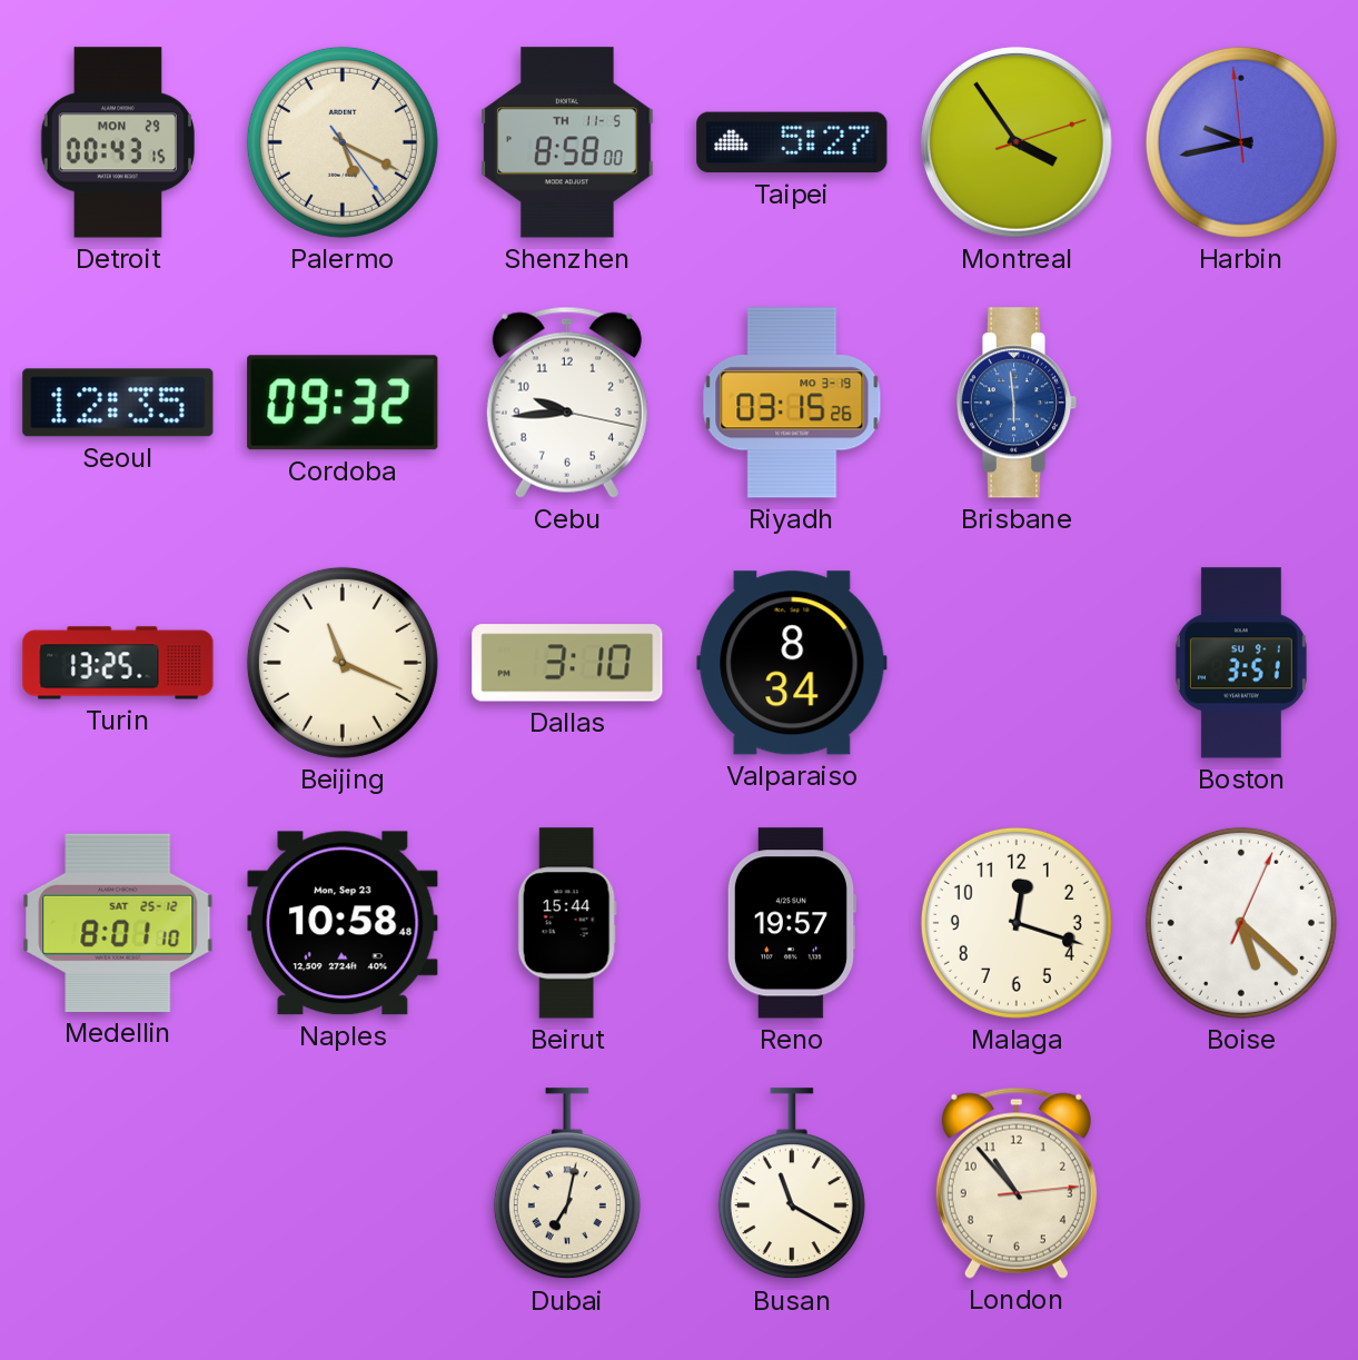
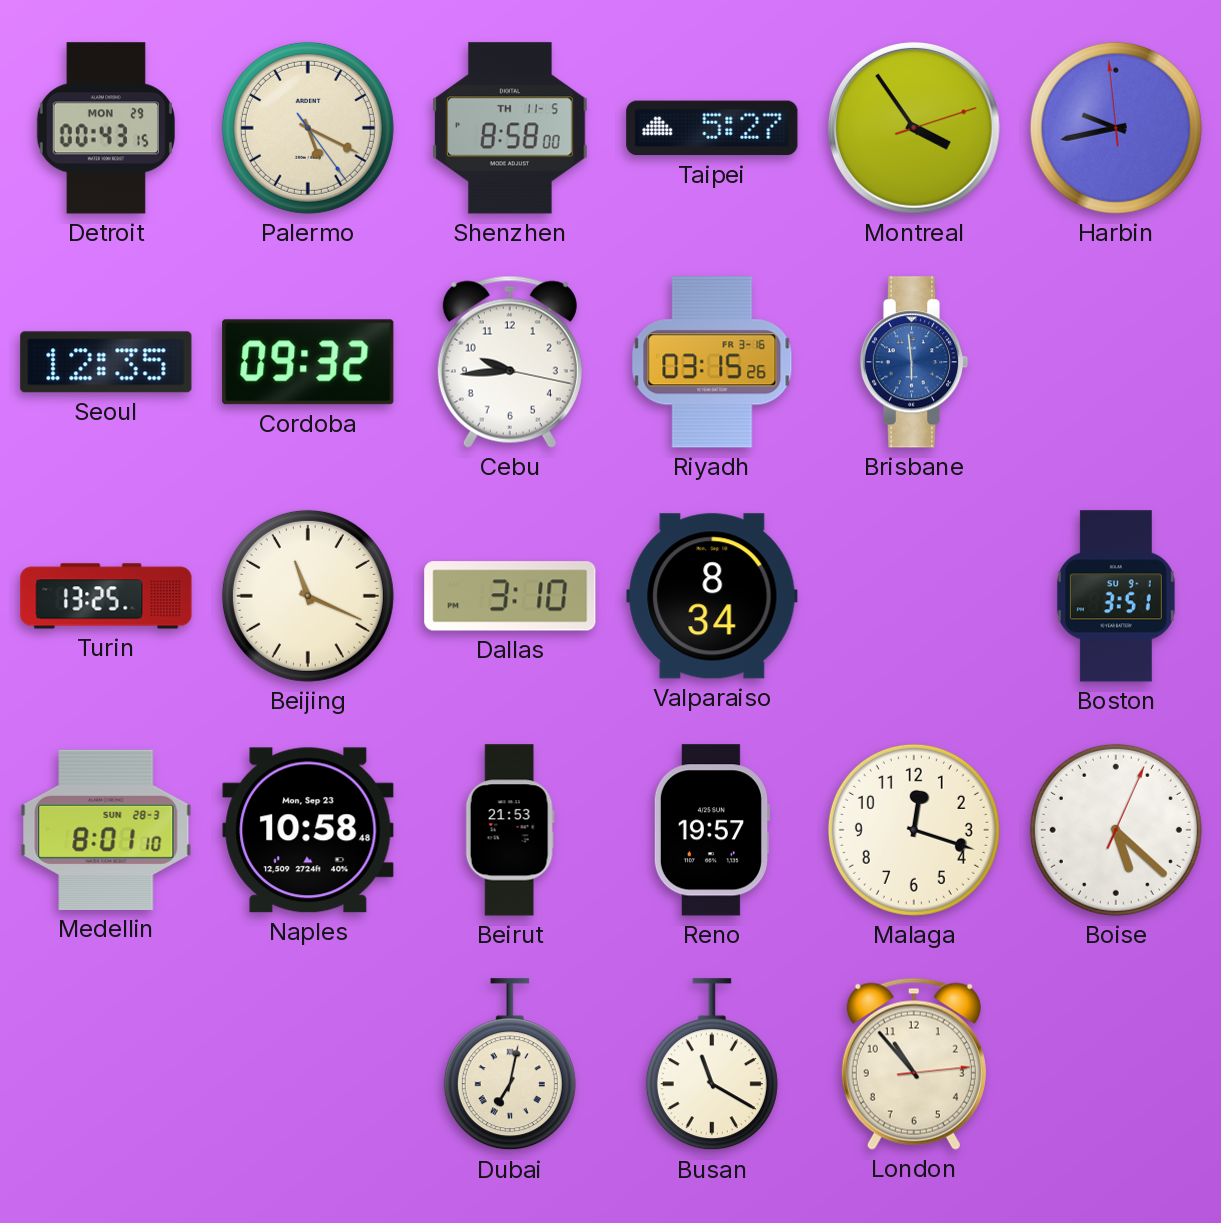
Riyadh date: MO 3-19 -> FR 3-16 (712, 362)
Medellin date: SAT 25-12 -> SUN 28-3 (106, 830)
Beirut: 15:44 -> 21:53 (510, 830)
